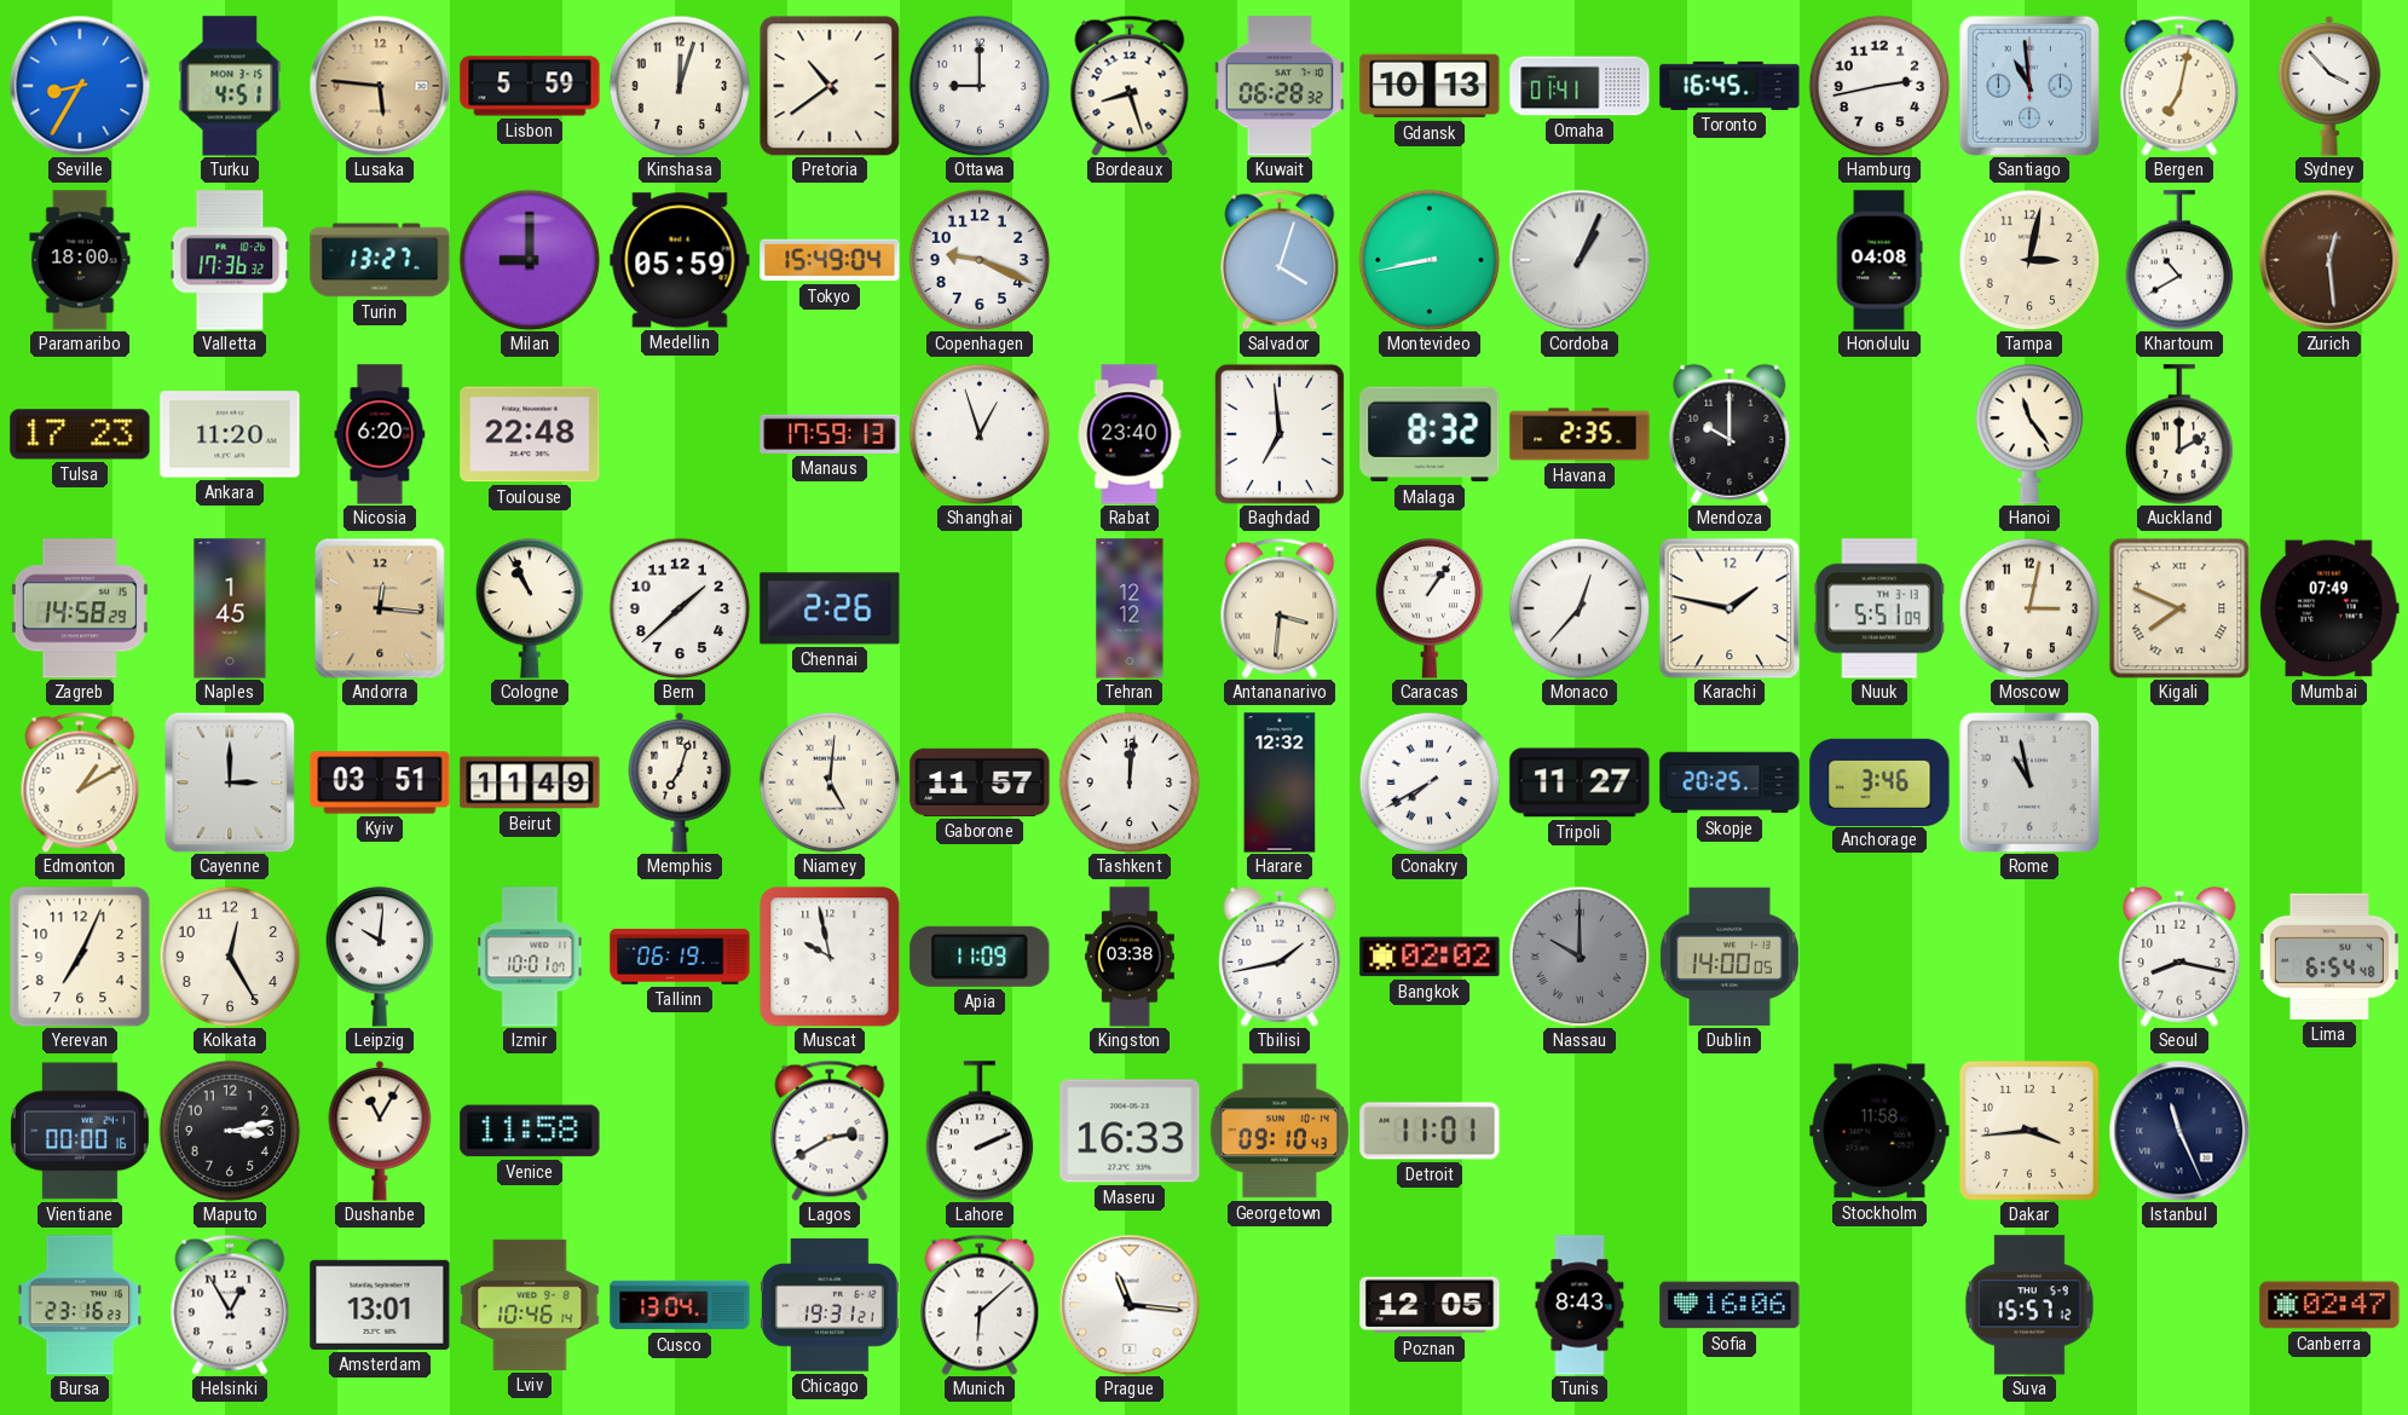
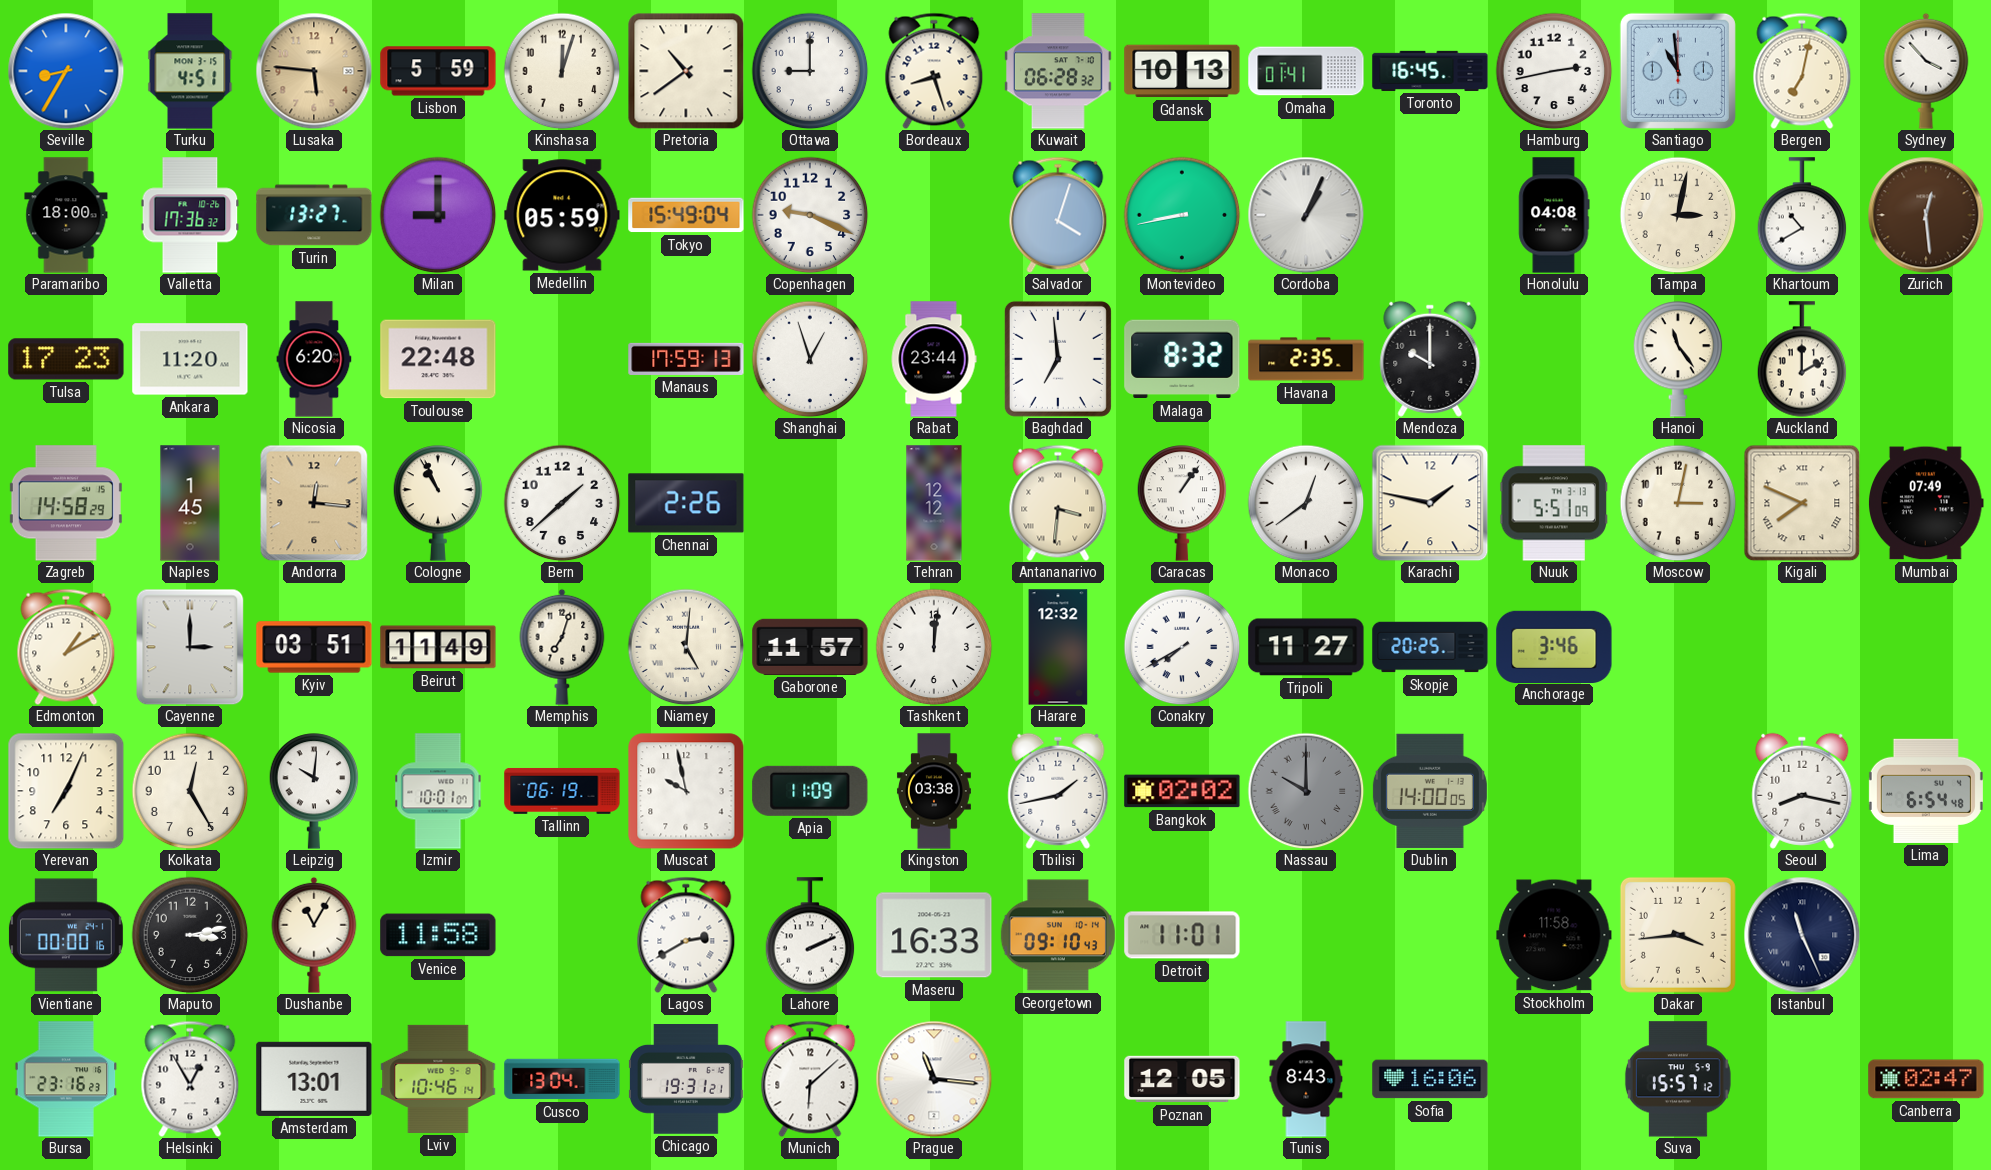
Rabat: 23:40 -> 23:44 (934, 359)
Monaco: 12:37 -> 12:39 (1306, 503)
Rome: 10:58 -> none (2029, 782)
